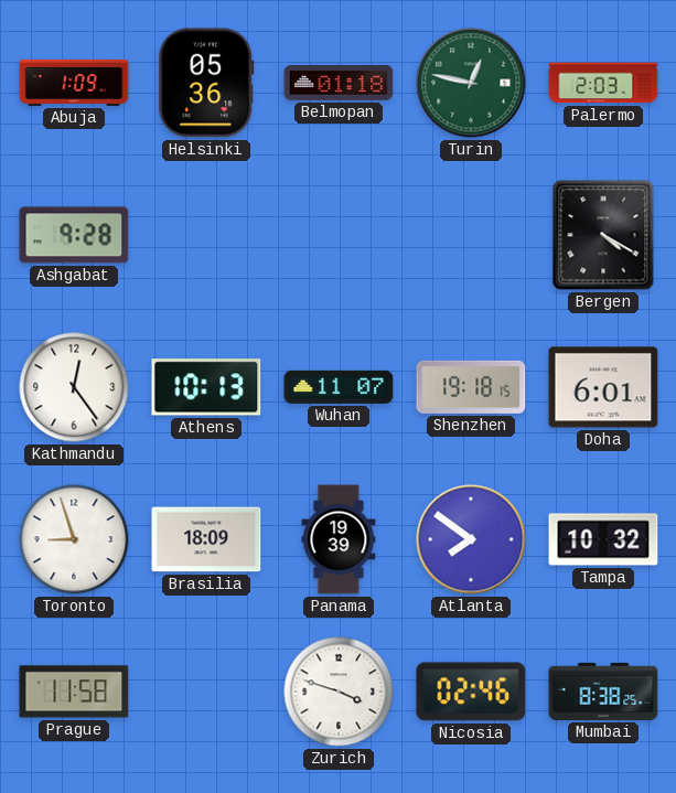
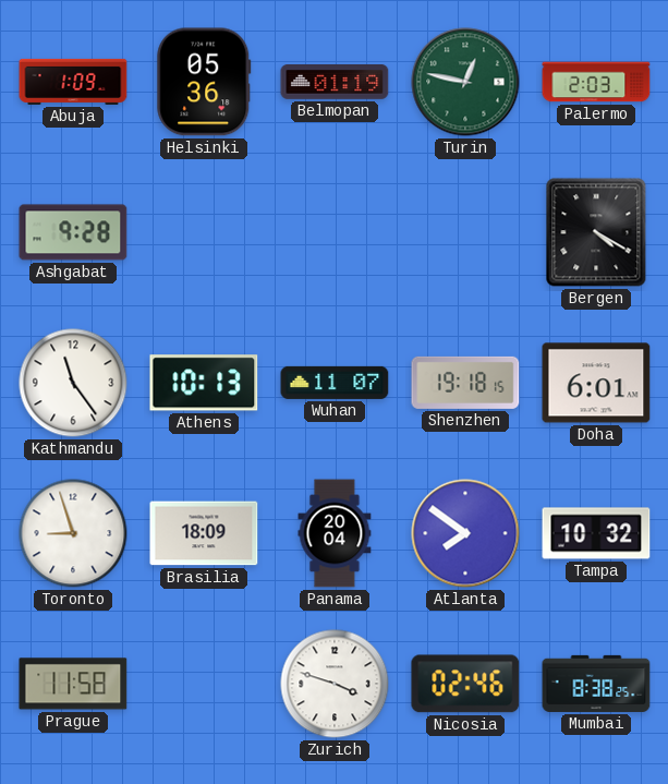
Belmopan: 01:18 -> 01:19 (335, 83)
Kathmandu: 12:24 -> 11:24 (73, 383)
Panama: 19:39 -> 20:04 (335, 533)
